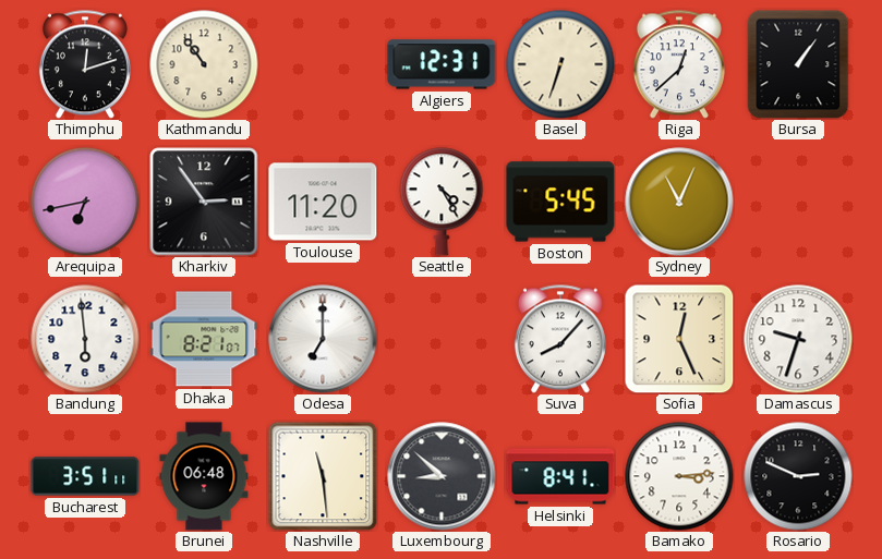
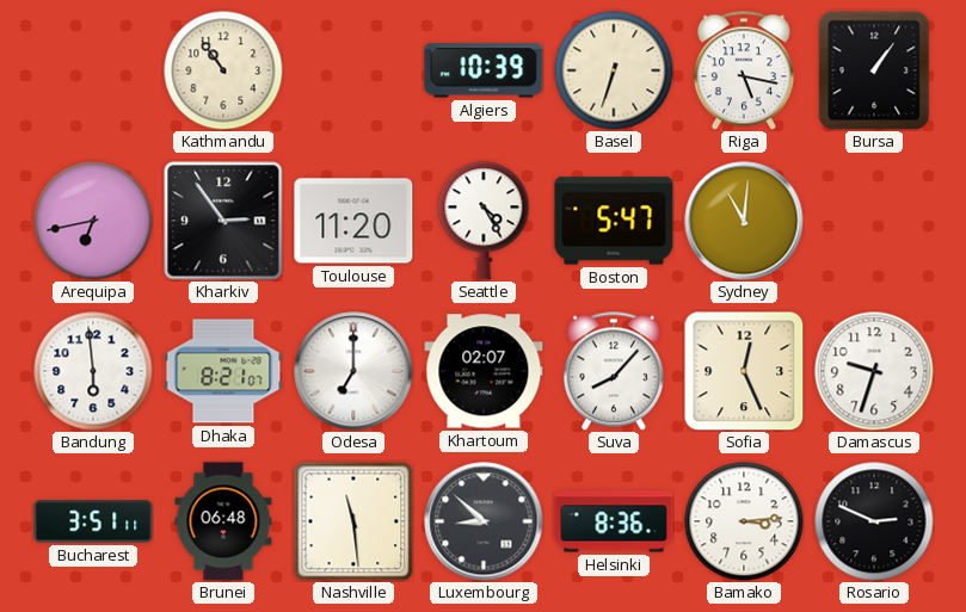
Thimphu: 12:12 -> none (85, 64)
Algiers: 12:31 -> 10:39 (484, 70)
Riga: 12:38 -> 5:17 (744, 70)
Boston: 5:45 -> 5:47 (614, 221)
Sydney: 11:04 -> 11:01 (744, 221)
Khartoum: none -> 02:07 (484, 371)
Helsinki: 8:41 -> 8:36 (614, 521)
